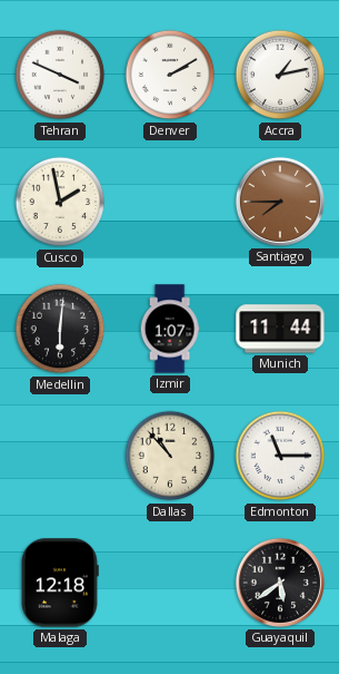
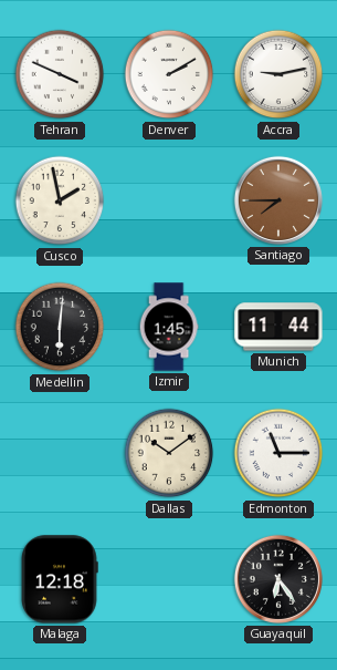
Accra: 1:13 -> 9:13 (278, 74)
Izmir: 1:07 -> 1:45 (169, 327)
Dallas: 10:53 -> 10:09 (169, 453)
Guayaquil: 5:39 -> 6:24 (278, 579)
